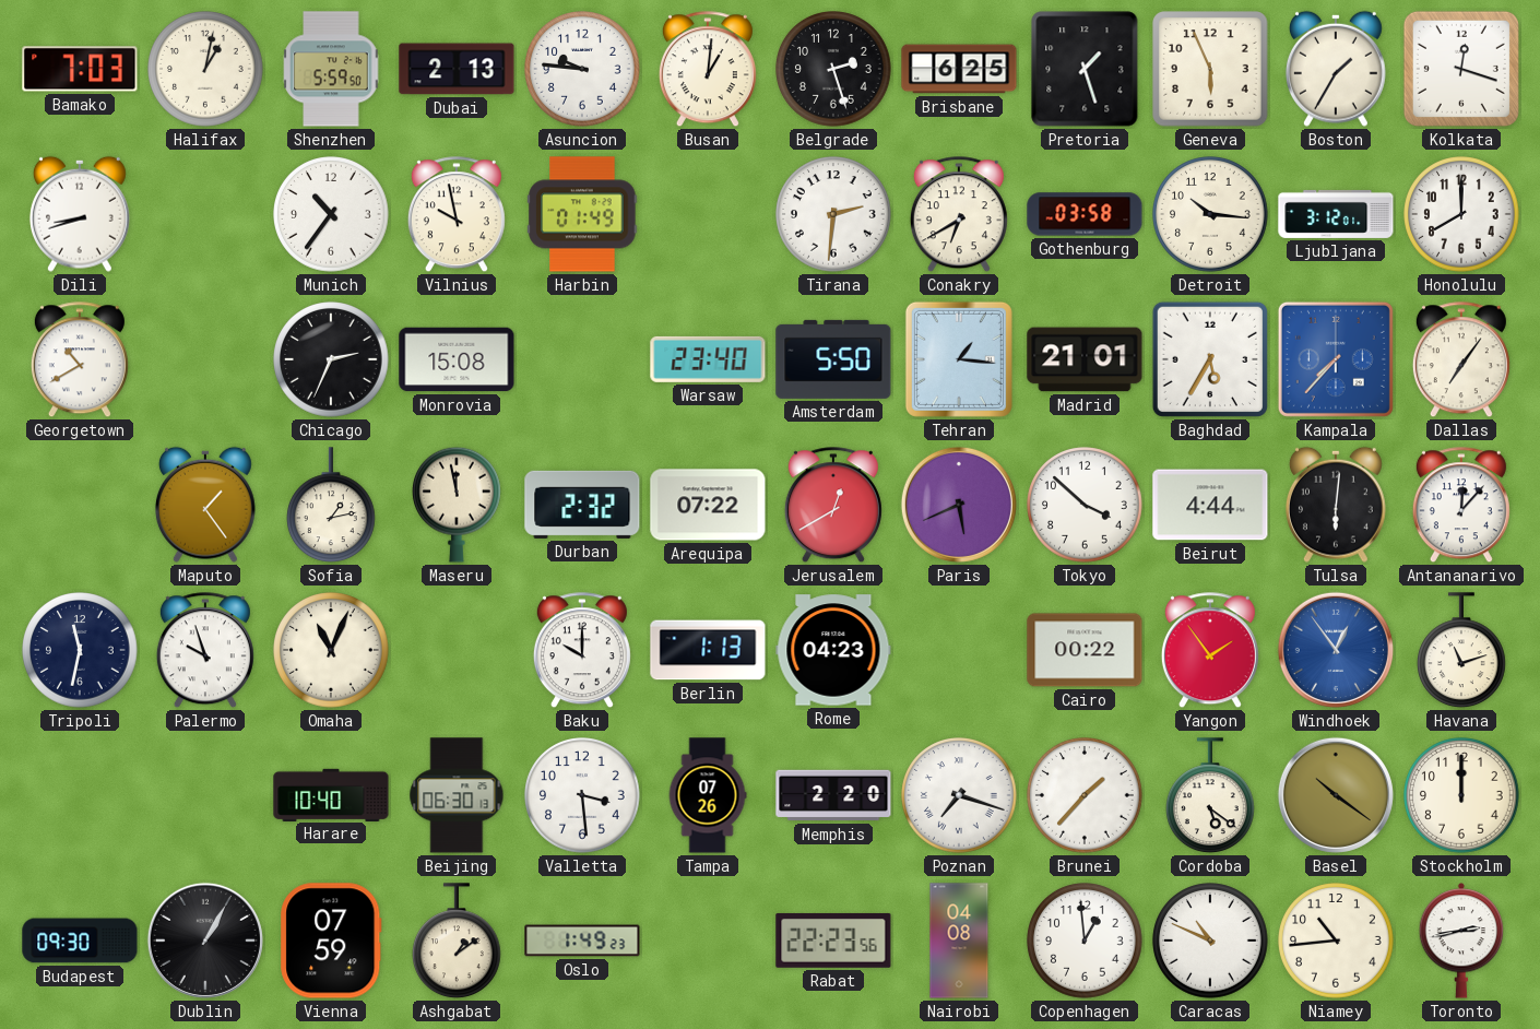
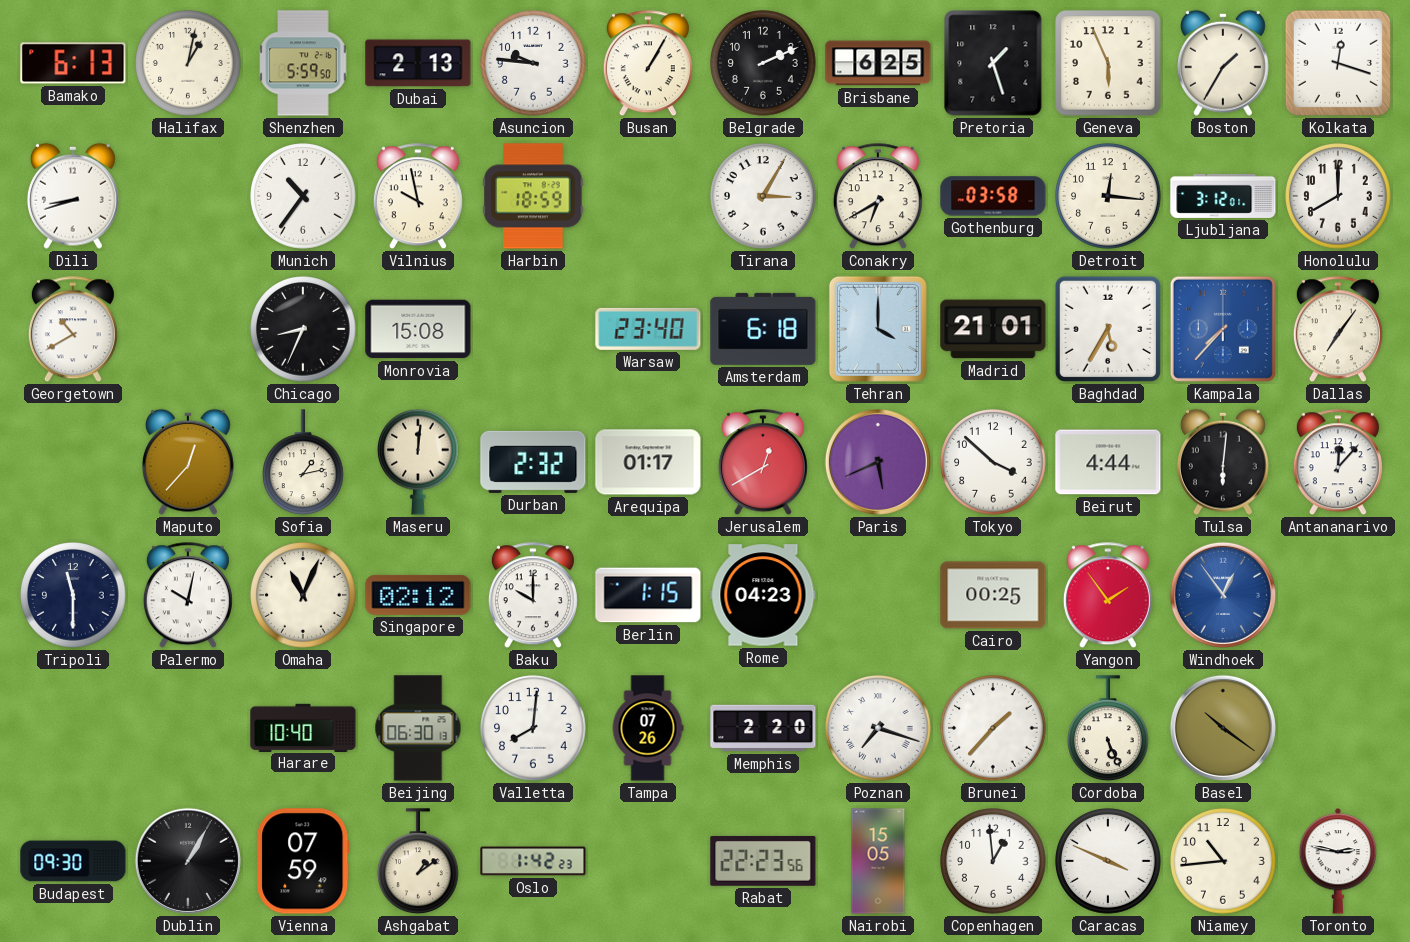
Bamako: 7:03 -> 6:13 (73, 63)
Busan: 1:01 -> 1:05 (648, 64)
Belgrade: 2:27 -> 2:11 (763, 63)
Harbin: 01:49 -> 18:59 (533, 196)
Tirana: 2:31 -> 3:05 (763, 196)
Detroit: 10:16 -> 12:16 (1108, 196)
Chicago: 2:34 -> 8:34 (303, 329)
Amsterdam: 5:50 -> 6:18 (763, 329)
Tehran: 1:16 -> 4:00 (878, 329)
Maputo: 1:24 -> 12:37 (188, 462)
Maseru: 11:58 -> 12:01 (419, 462)
Arequipa: 07:22 -> 01:17 (648, 462)
Tripoli: 11:32 -> 11:30 (73, 595)
Palermo: 9:57 -> 10:02 (188, 596)
Singapore: none -> 02:12 (418, 595)
Berlin: 1:13 -> 1:15 (648, 595)
Cairo: 00:22 -> 00:25 (993, 595)
Havana: 11:12 -> none (1462, 651)
Valletta: 3:29 -> 8:01 (533, 728)
Cordoba: 5:21 -> 5:26 (1109, 729)
Stockholm: 12:00 -> none (1461, 795)
Oslo: 1:49 -> 1:42 (533, 861)
Nairobi: 04:08 -> 15:05 (878, 861)
Caracas: 10:49 -> 3:49 (1108, 861)
Toronto: 2:43 -> 2:47 (1338, 861)
